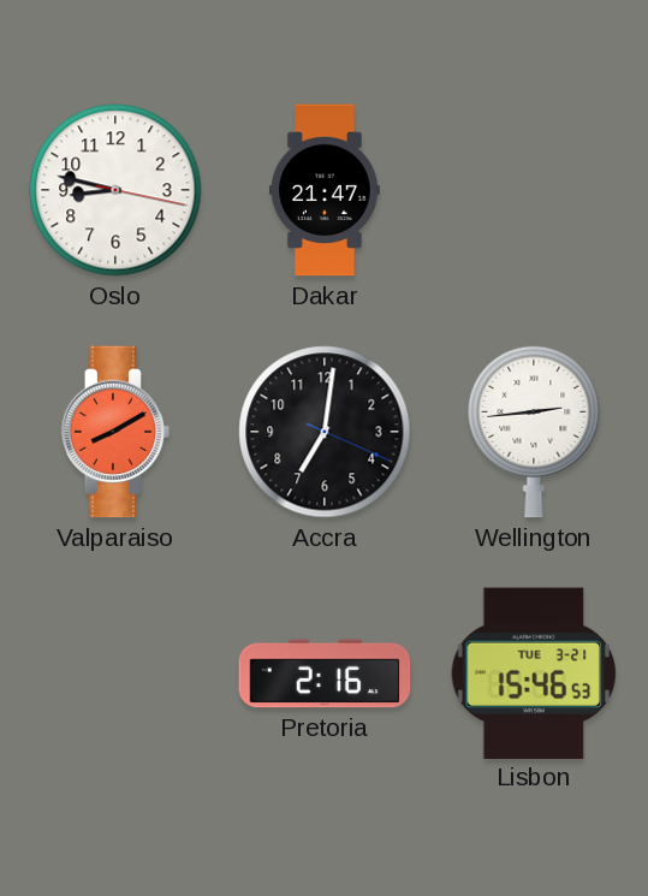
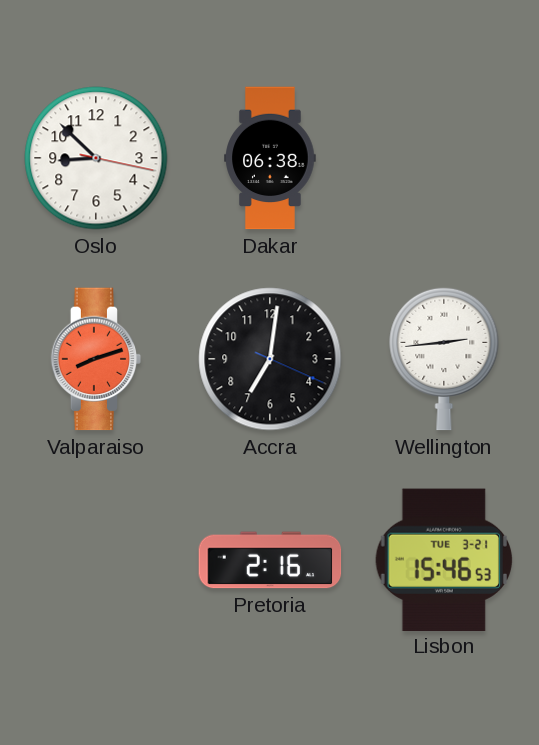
Oslo: 8:47 -> 8:52 (96, 158)
Dakar: 21:47 -> 06:38 (270, 158)
Valparaiso: 8:10 -> 8:12 (96, 359)
